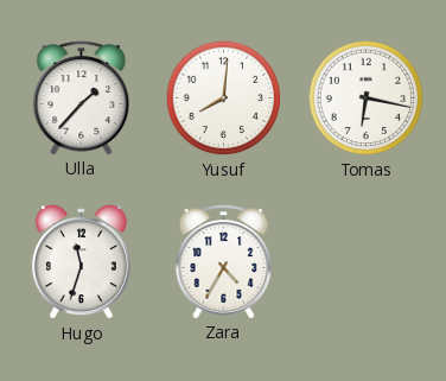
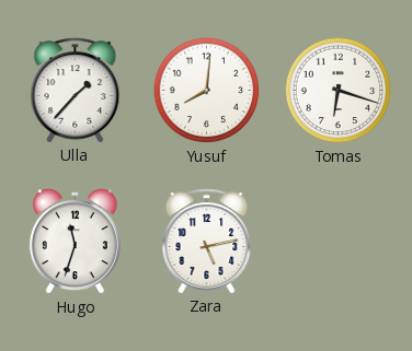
Tomas: 6:17 -> 6:18 (339, 91)
Zara: 4:35 -> 5:13 (207, 242)
